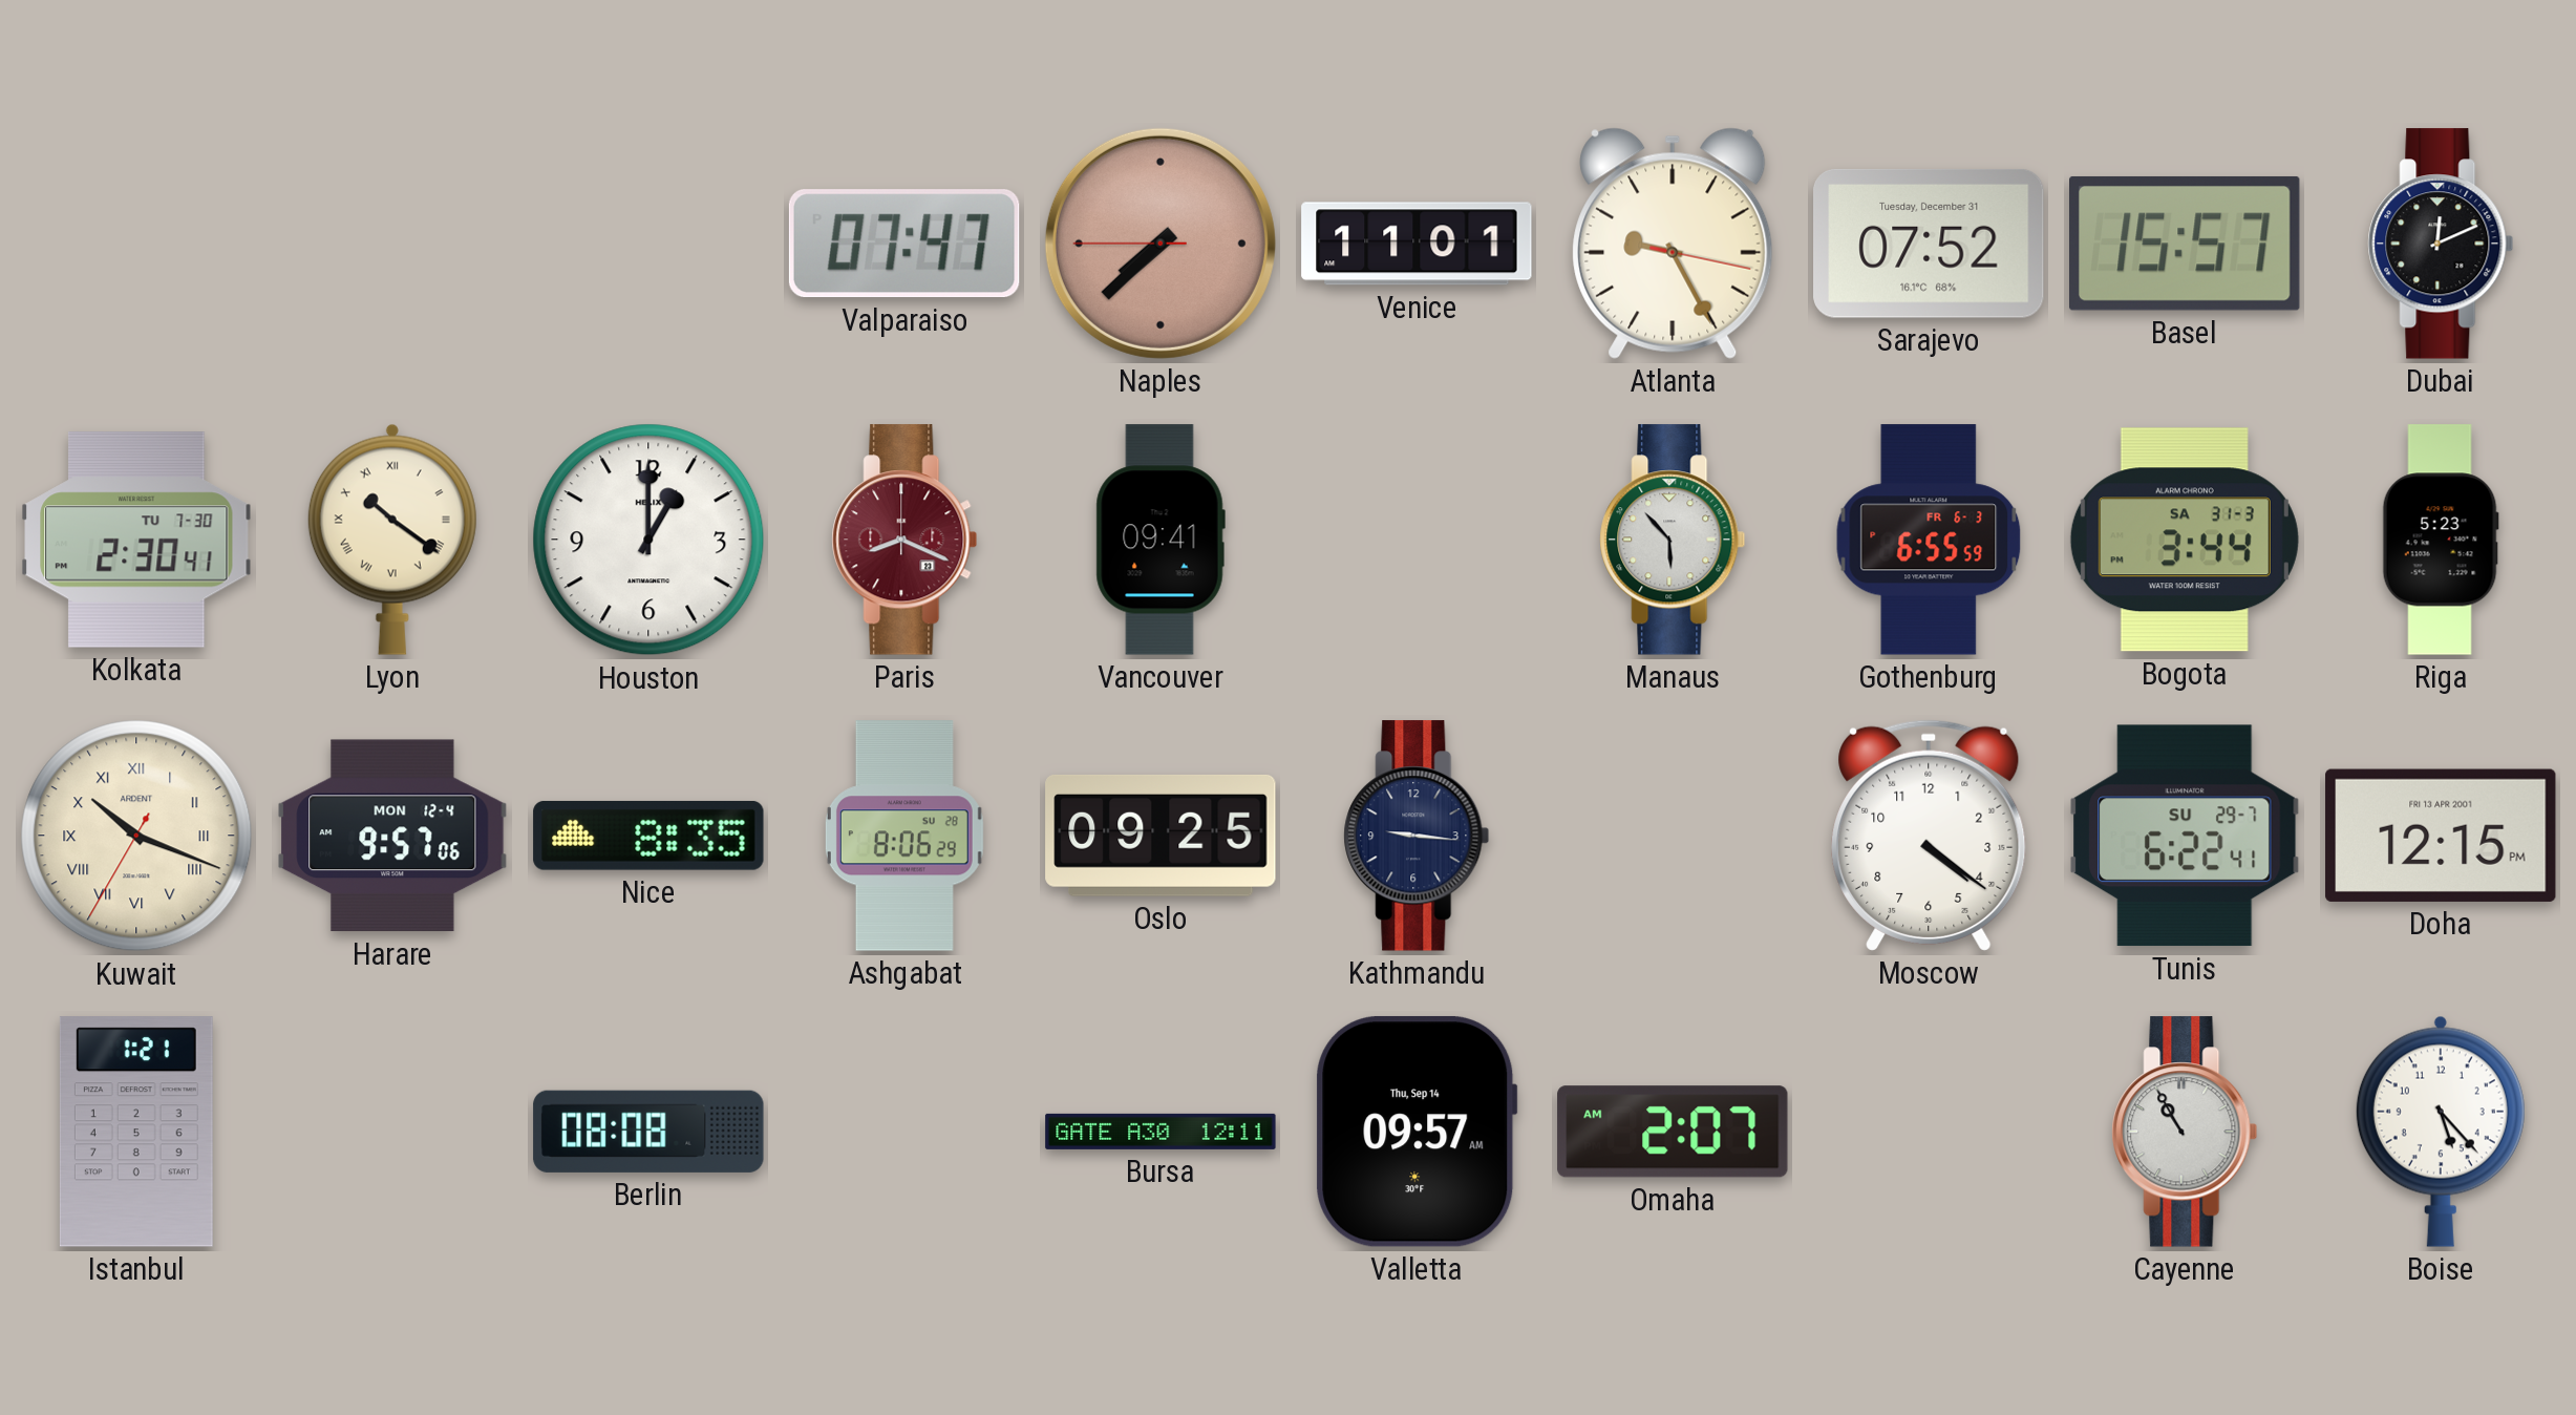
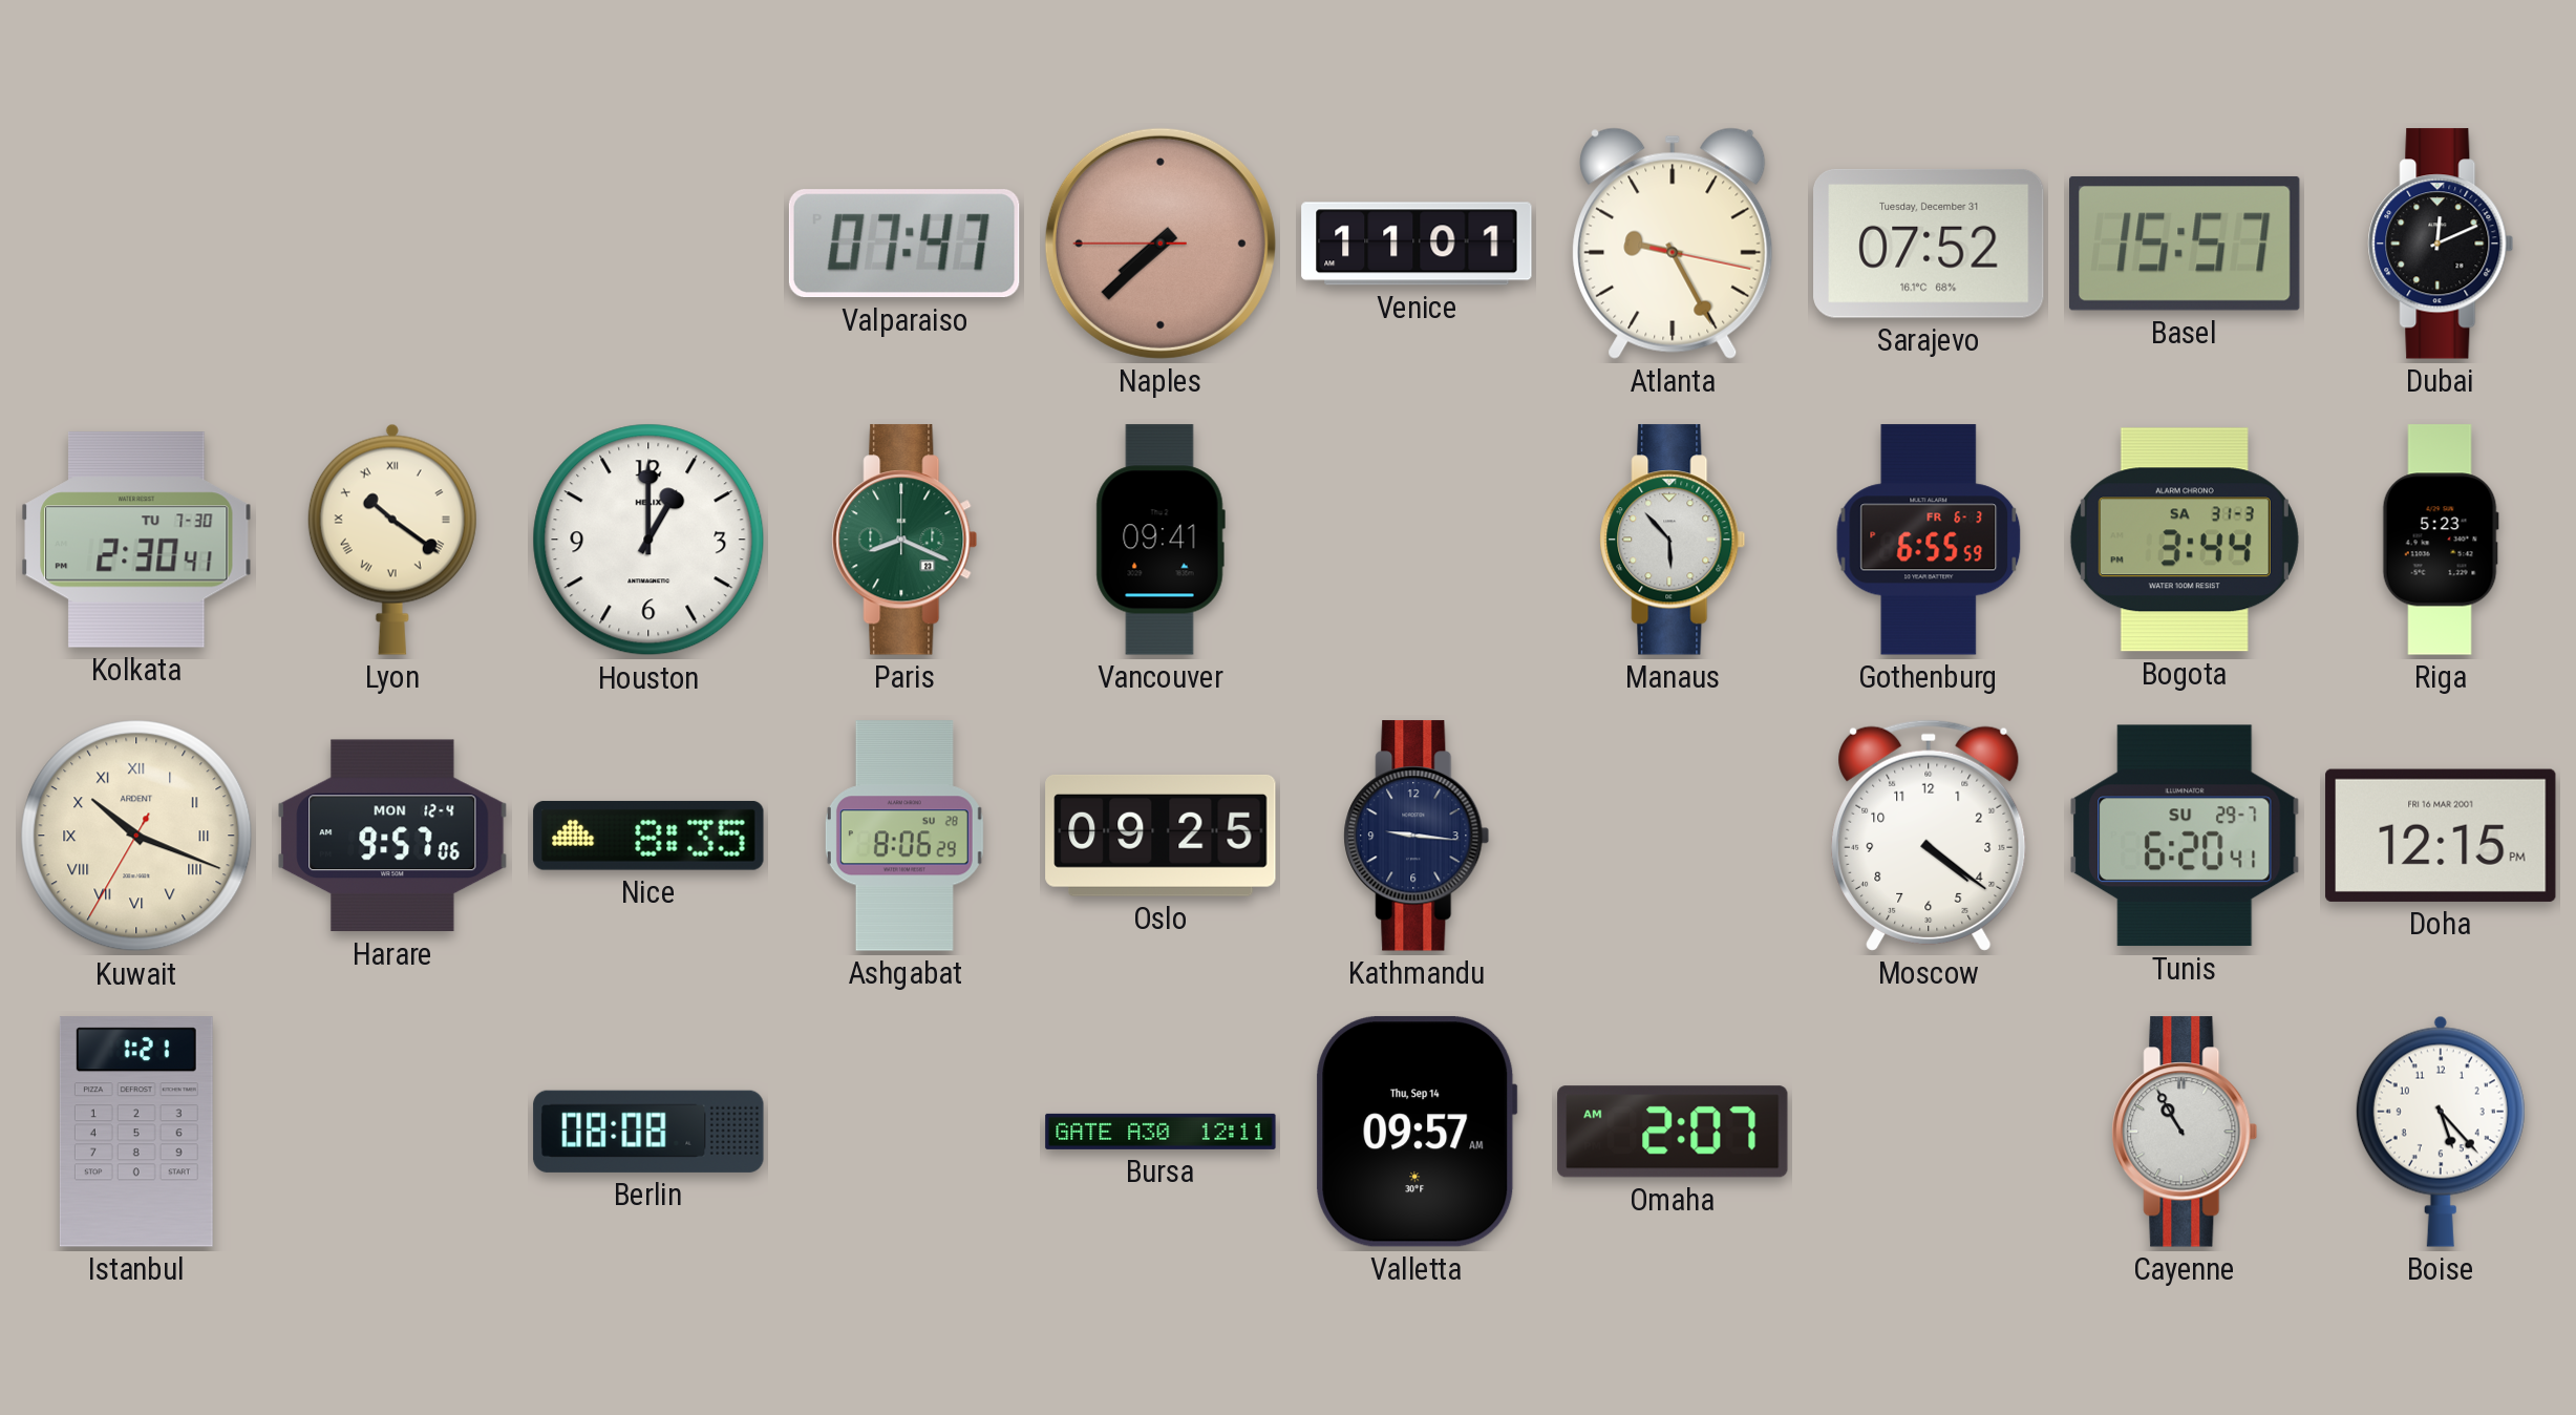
Paris dial: burgundy -> green (904, 540)
Tunis: 6:22 -> 6:20 (2185, 836)
Doha date: FRI 13 APR 2001 -> FRI 16 MAR 2001 (2441, 836)
